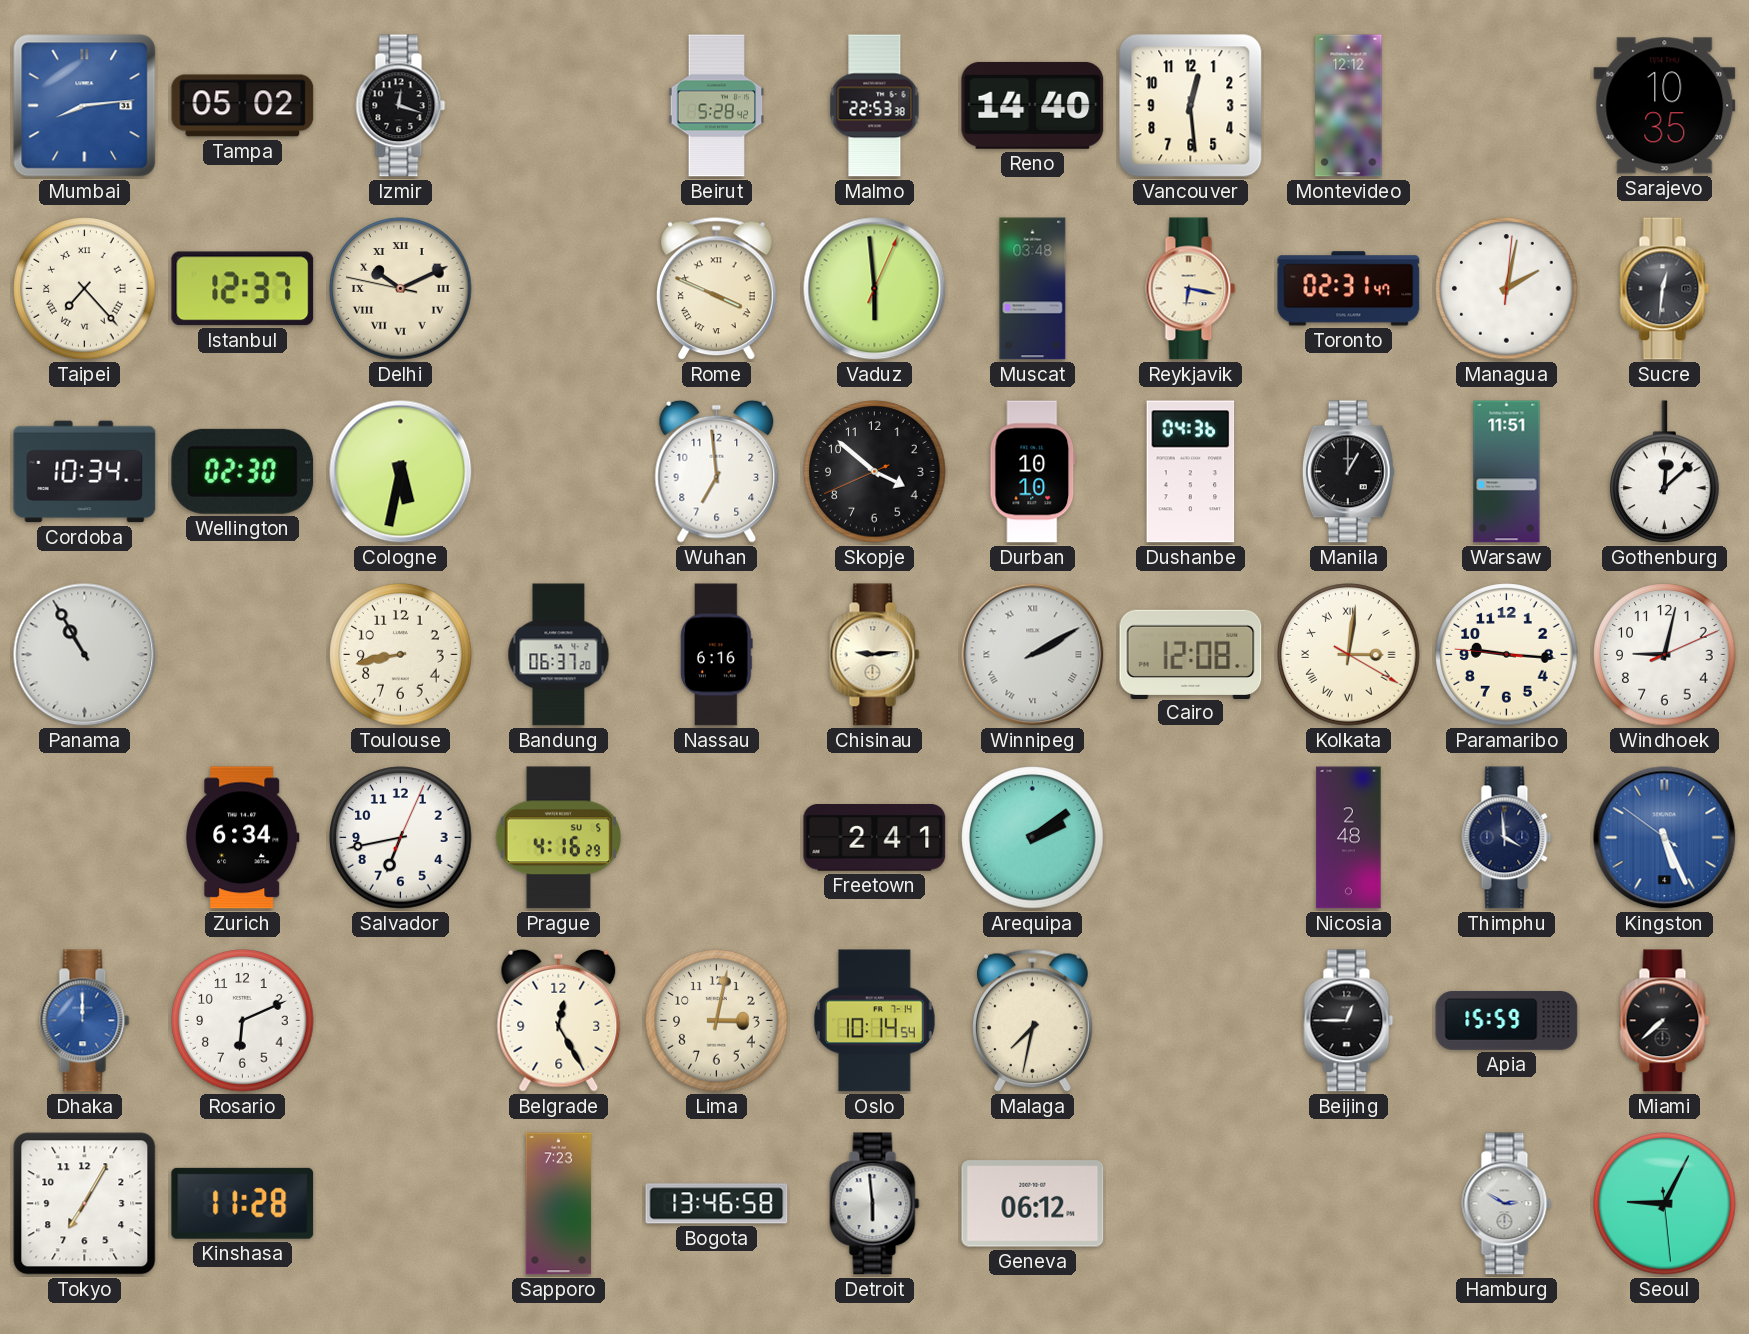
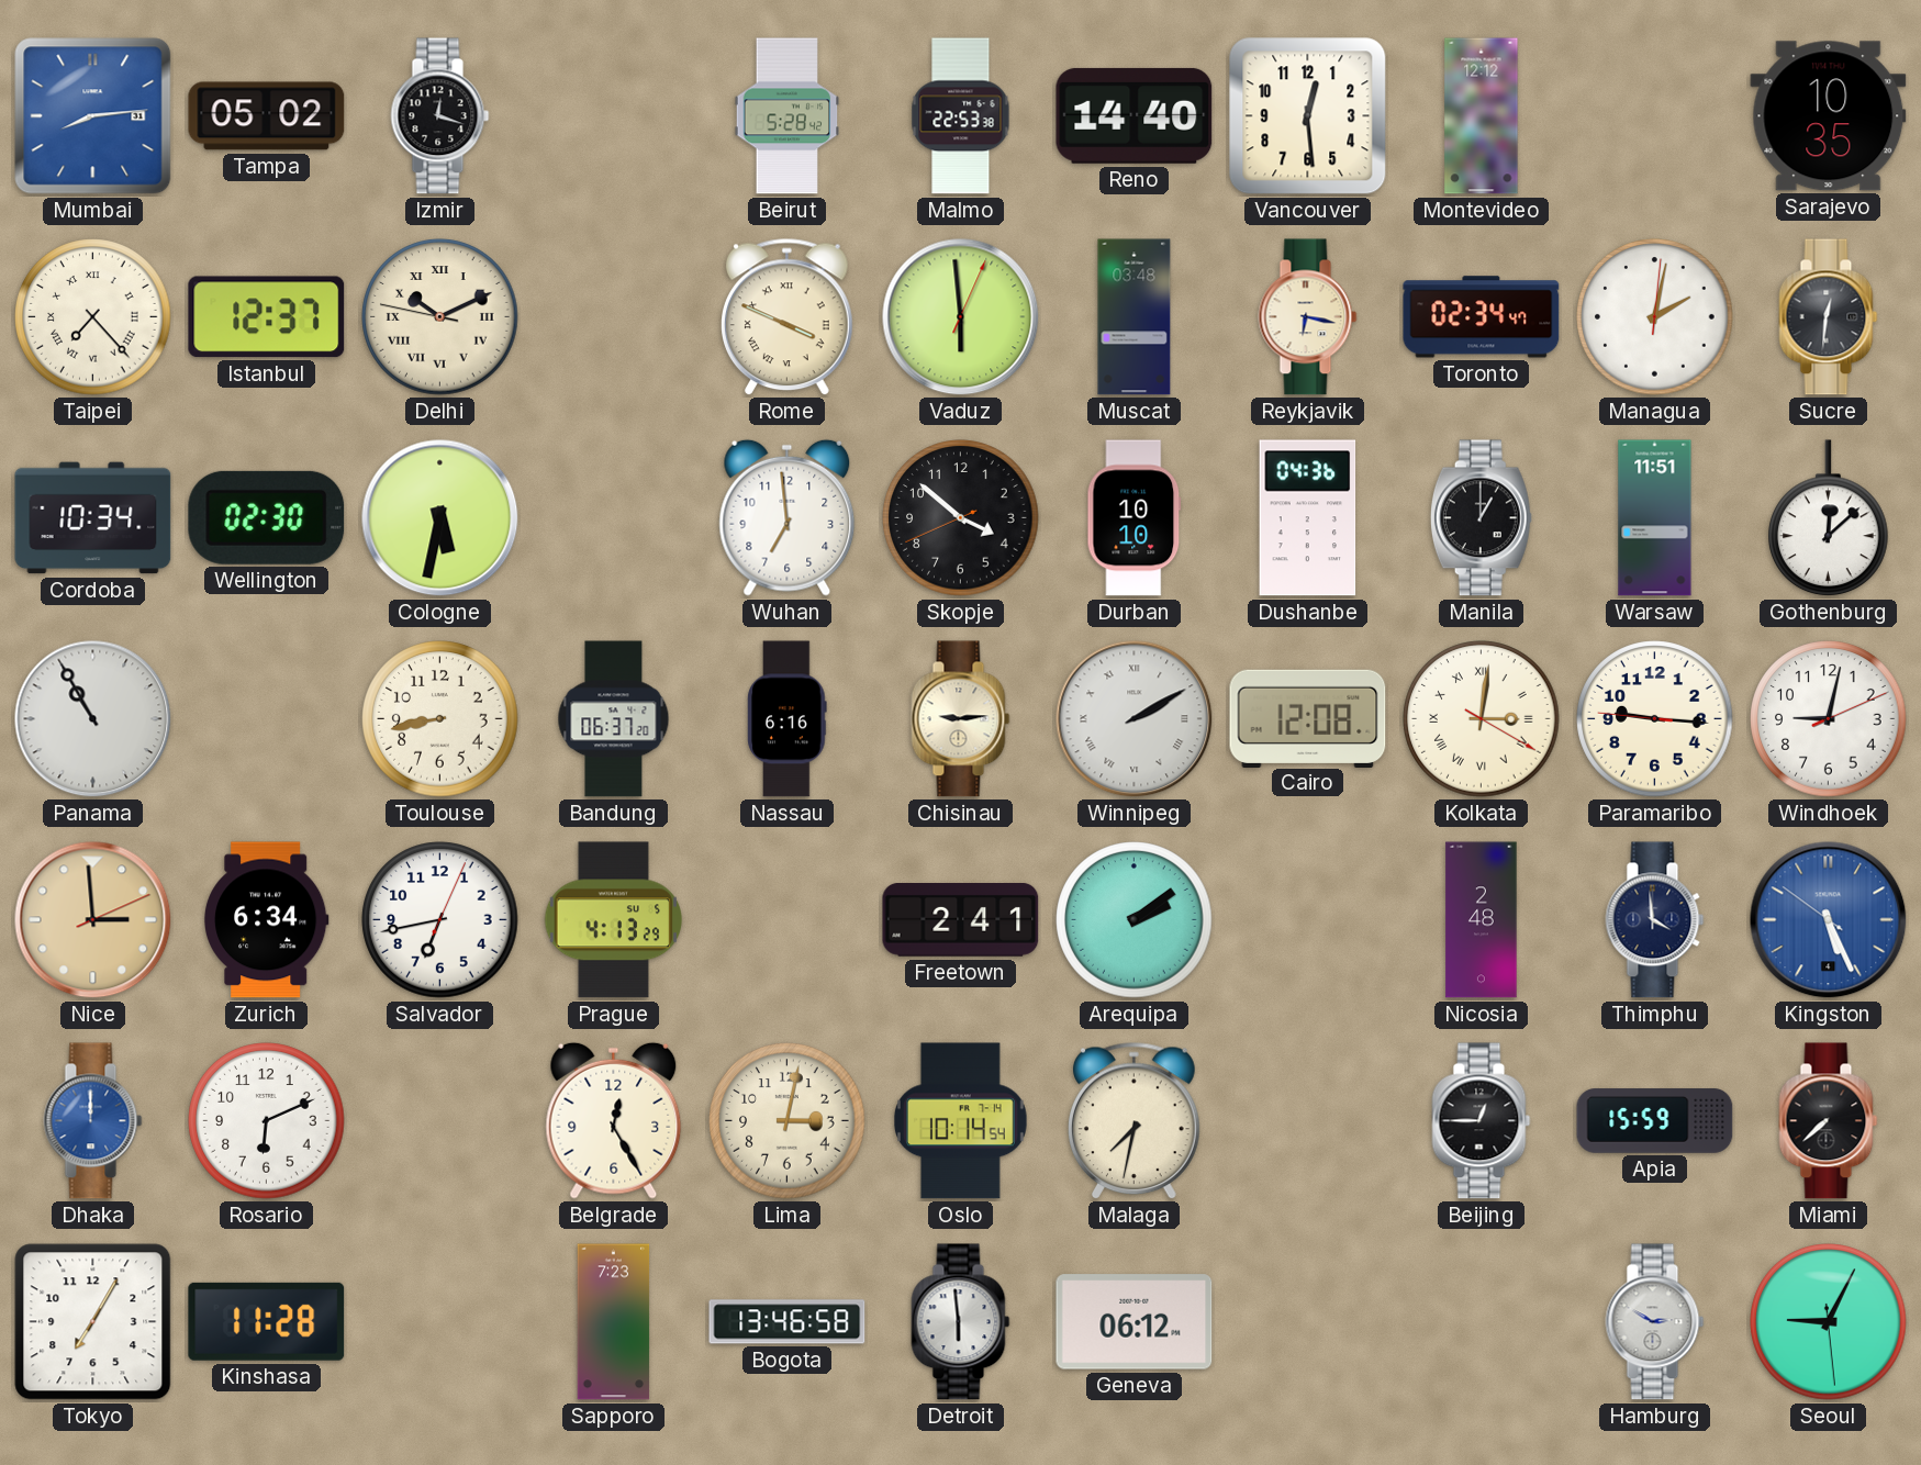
Toronto: 02:31 -> 02:34 (1482, 317)
Nice: none -> 2:59 (93, 920)
Prague: 4:16 -> 4:13 (614, 920)
